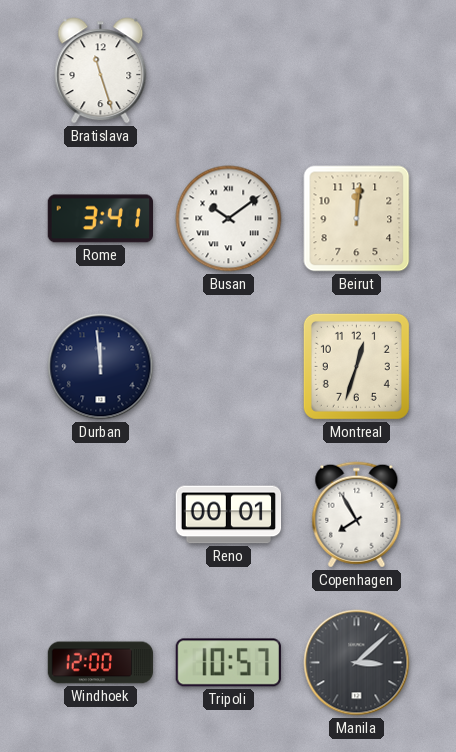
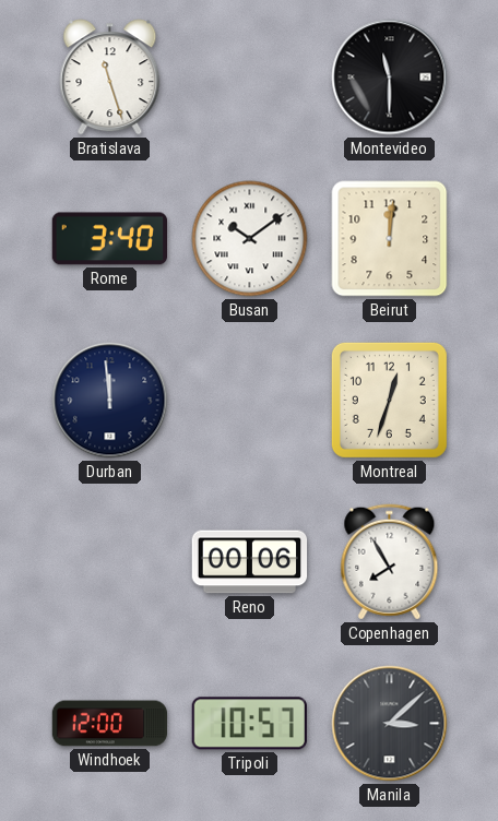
Montevideo: none -> 11:30 (390, 78)
Rome: 3:41 -> 3:40 (109, 239)
Reno: 00:01 -> 00:06 (250, 562)
